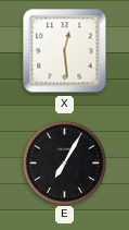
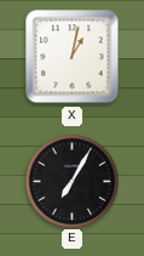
X: 12:29 -> 1:02 (73, 57)
